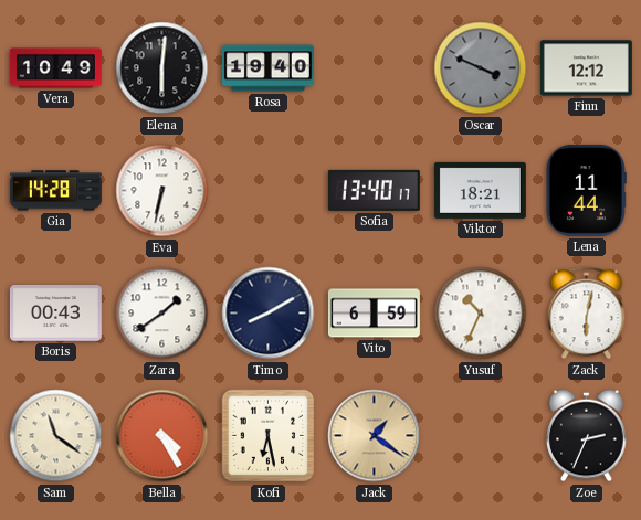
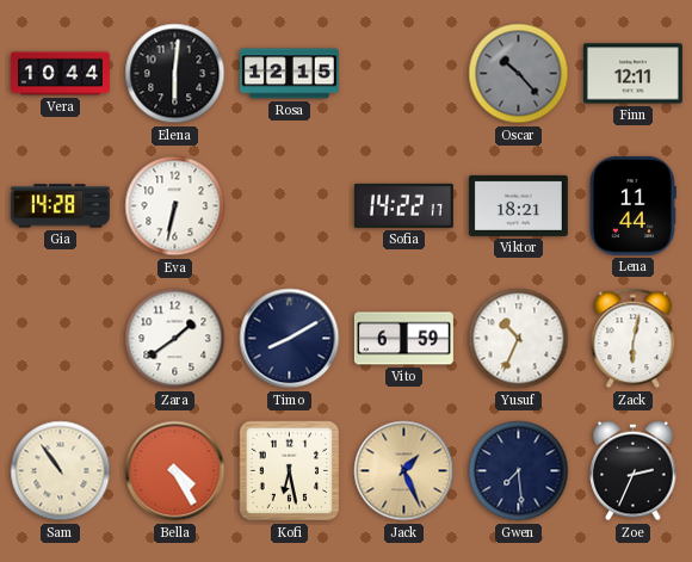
Vera: 10:49 -> 10:44 (60, 74)
Rosa: 19:40 -> 12:15 (289, 74)
Oscar: 3:49 -> 10:23 (519, 74)
Finn: 12:12 -> 12:11 (632, 74)
Sofia: 13:40 -> 14:22 (403, 205)
Boris: 00:43 -> none (55, 314)
Sam: 11:21 -> 10:54 (61, 471)
Jack: 1:21 -> 1:26 (404, 471)
Gwen: none -> 7:29 (519, 471)
